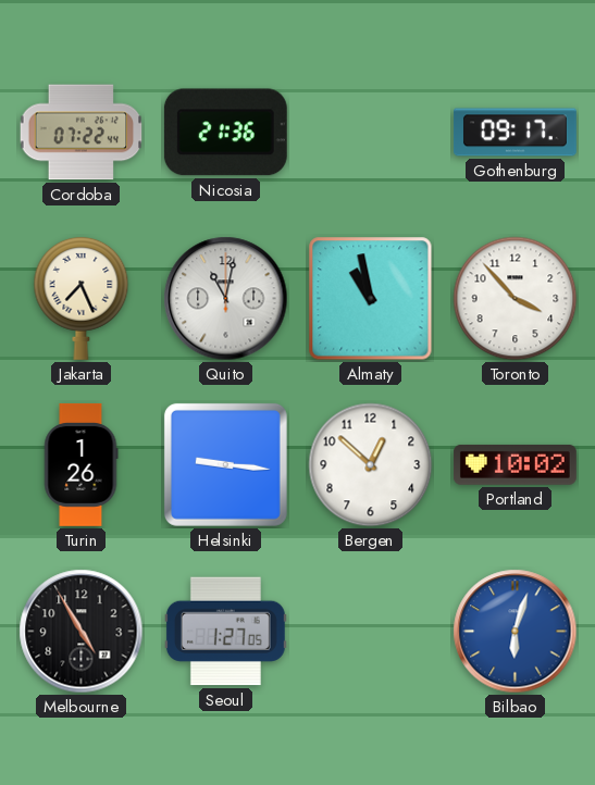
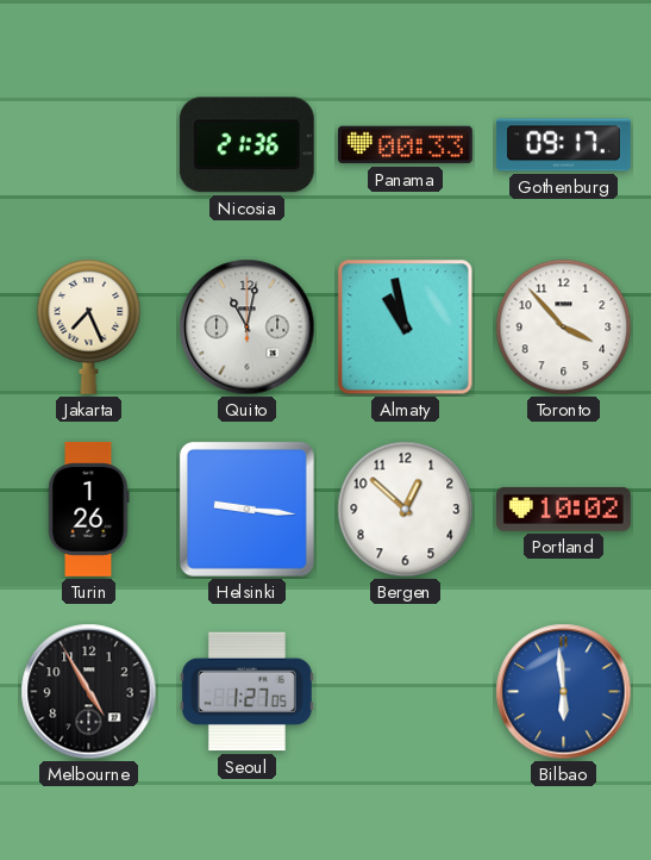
Cordoba: 07:22 -> none (82, 133)
Panama: none -> 00:33 (405, 145)
Bilbao: 6:03 -> 5:59 (564, 692)
